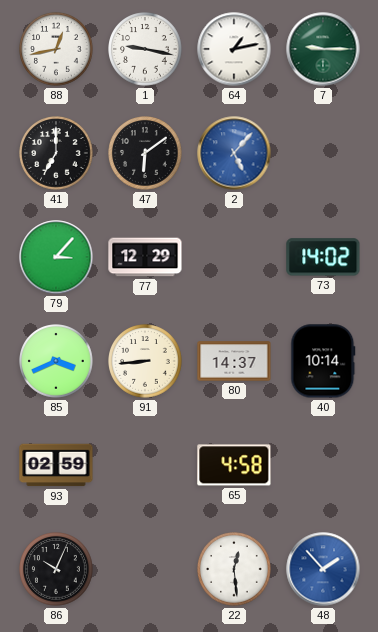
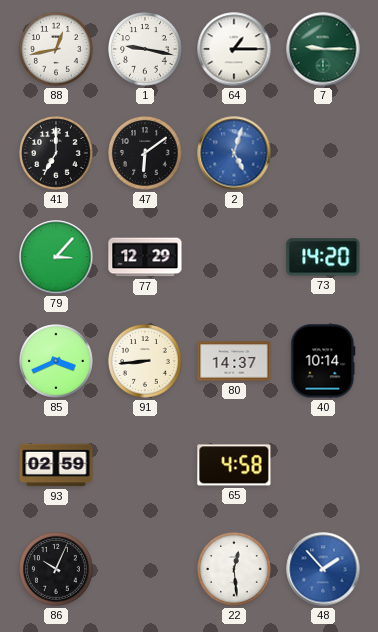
64: 1:13 -> 1:15 (234, 49)
2: 5:07 -> 5:03 (234, 153)
73: 14:02 -> 14:20 (323, 257)
